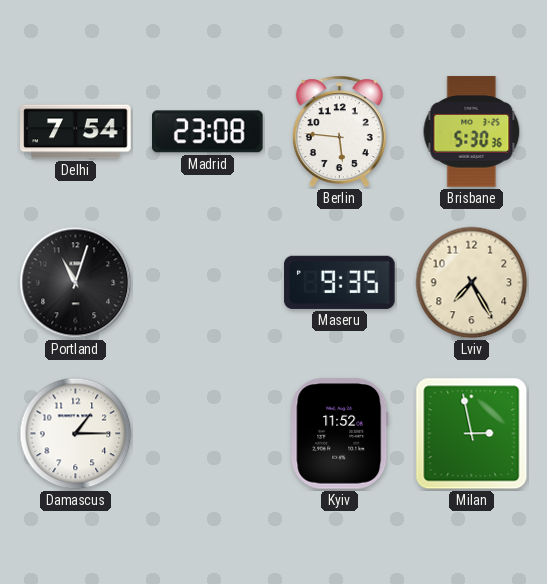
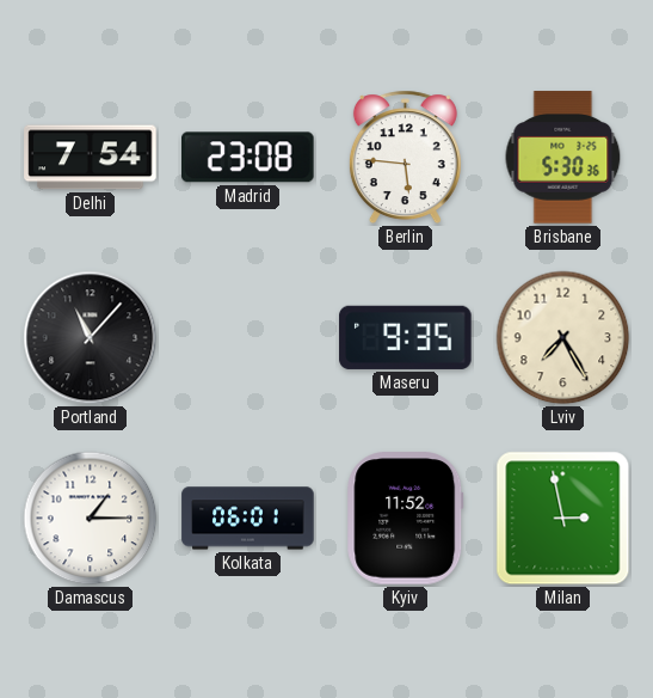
Portland: 11:03 -> 11:07 (91, 338)
Kolkata: none -> 06:01 (248, 519)
